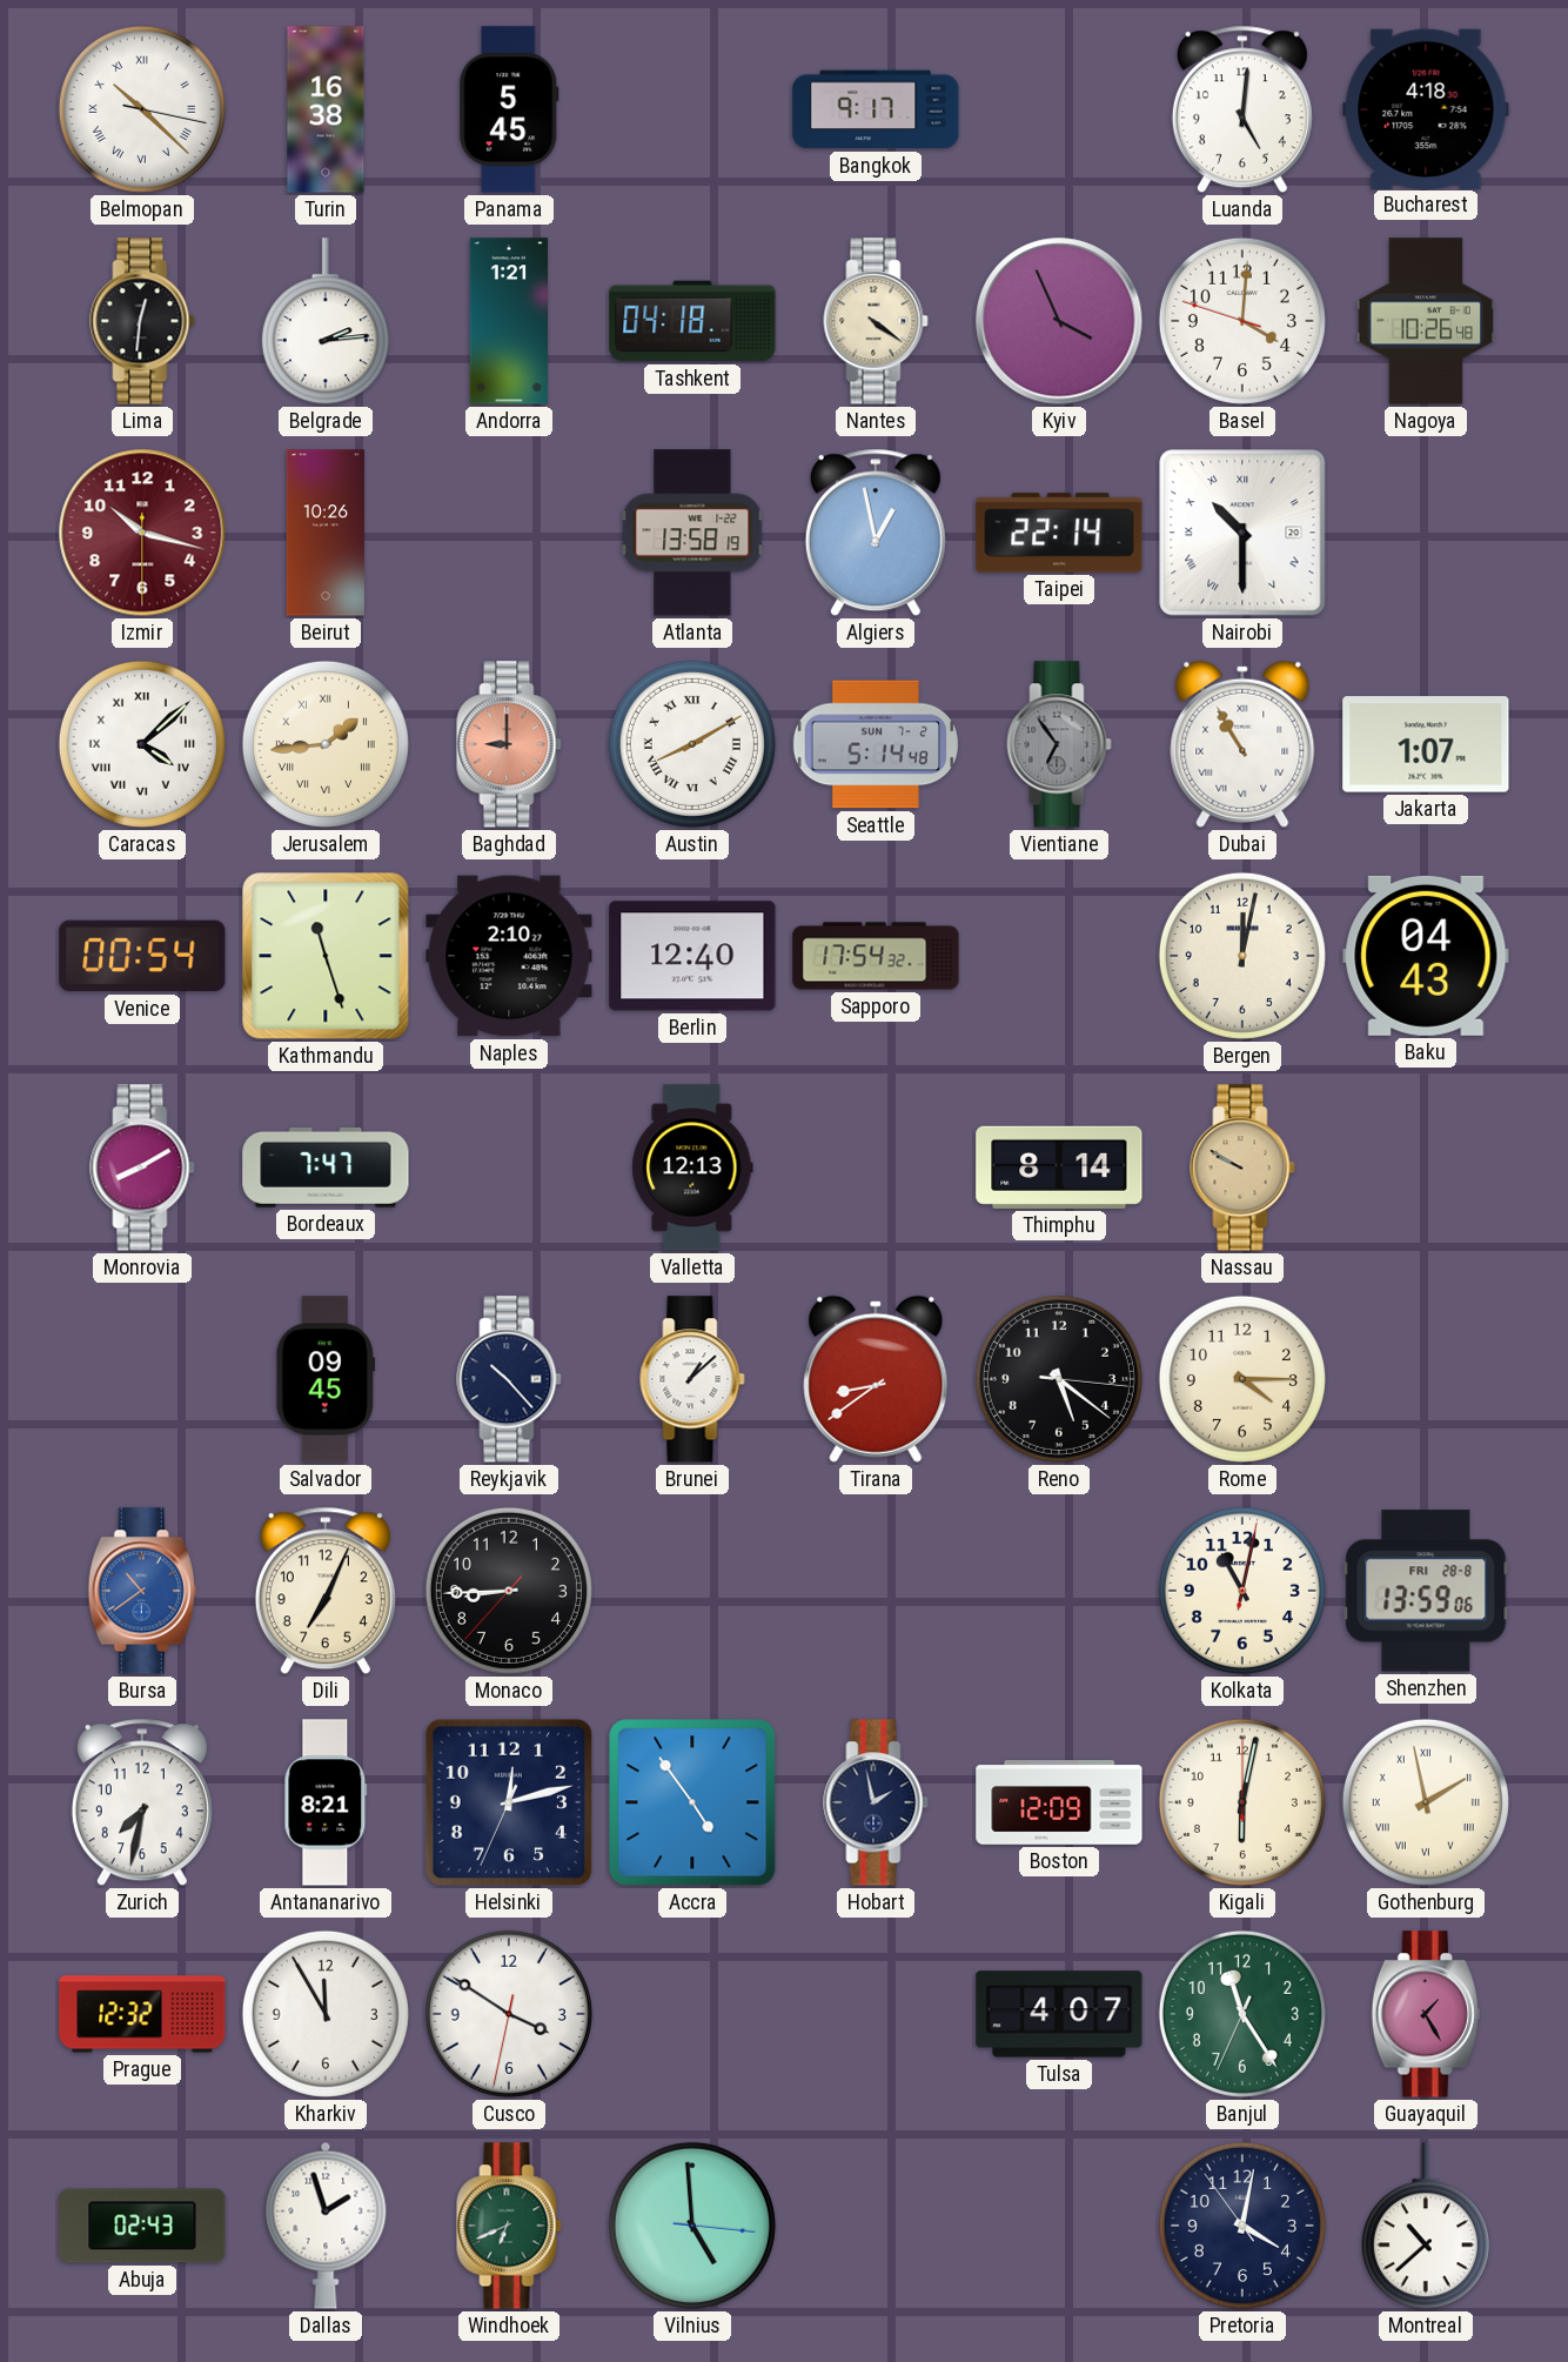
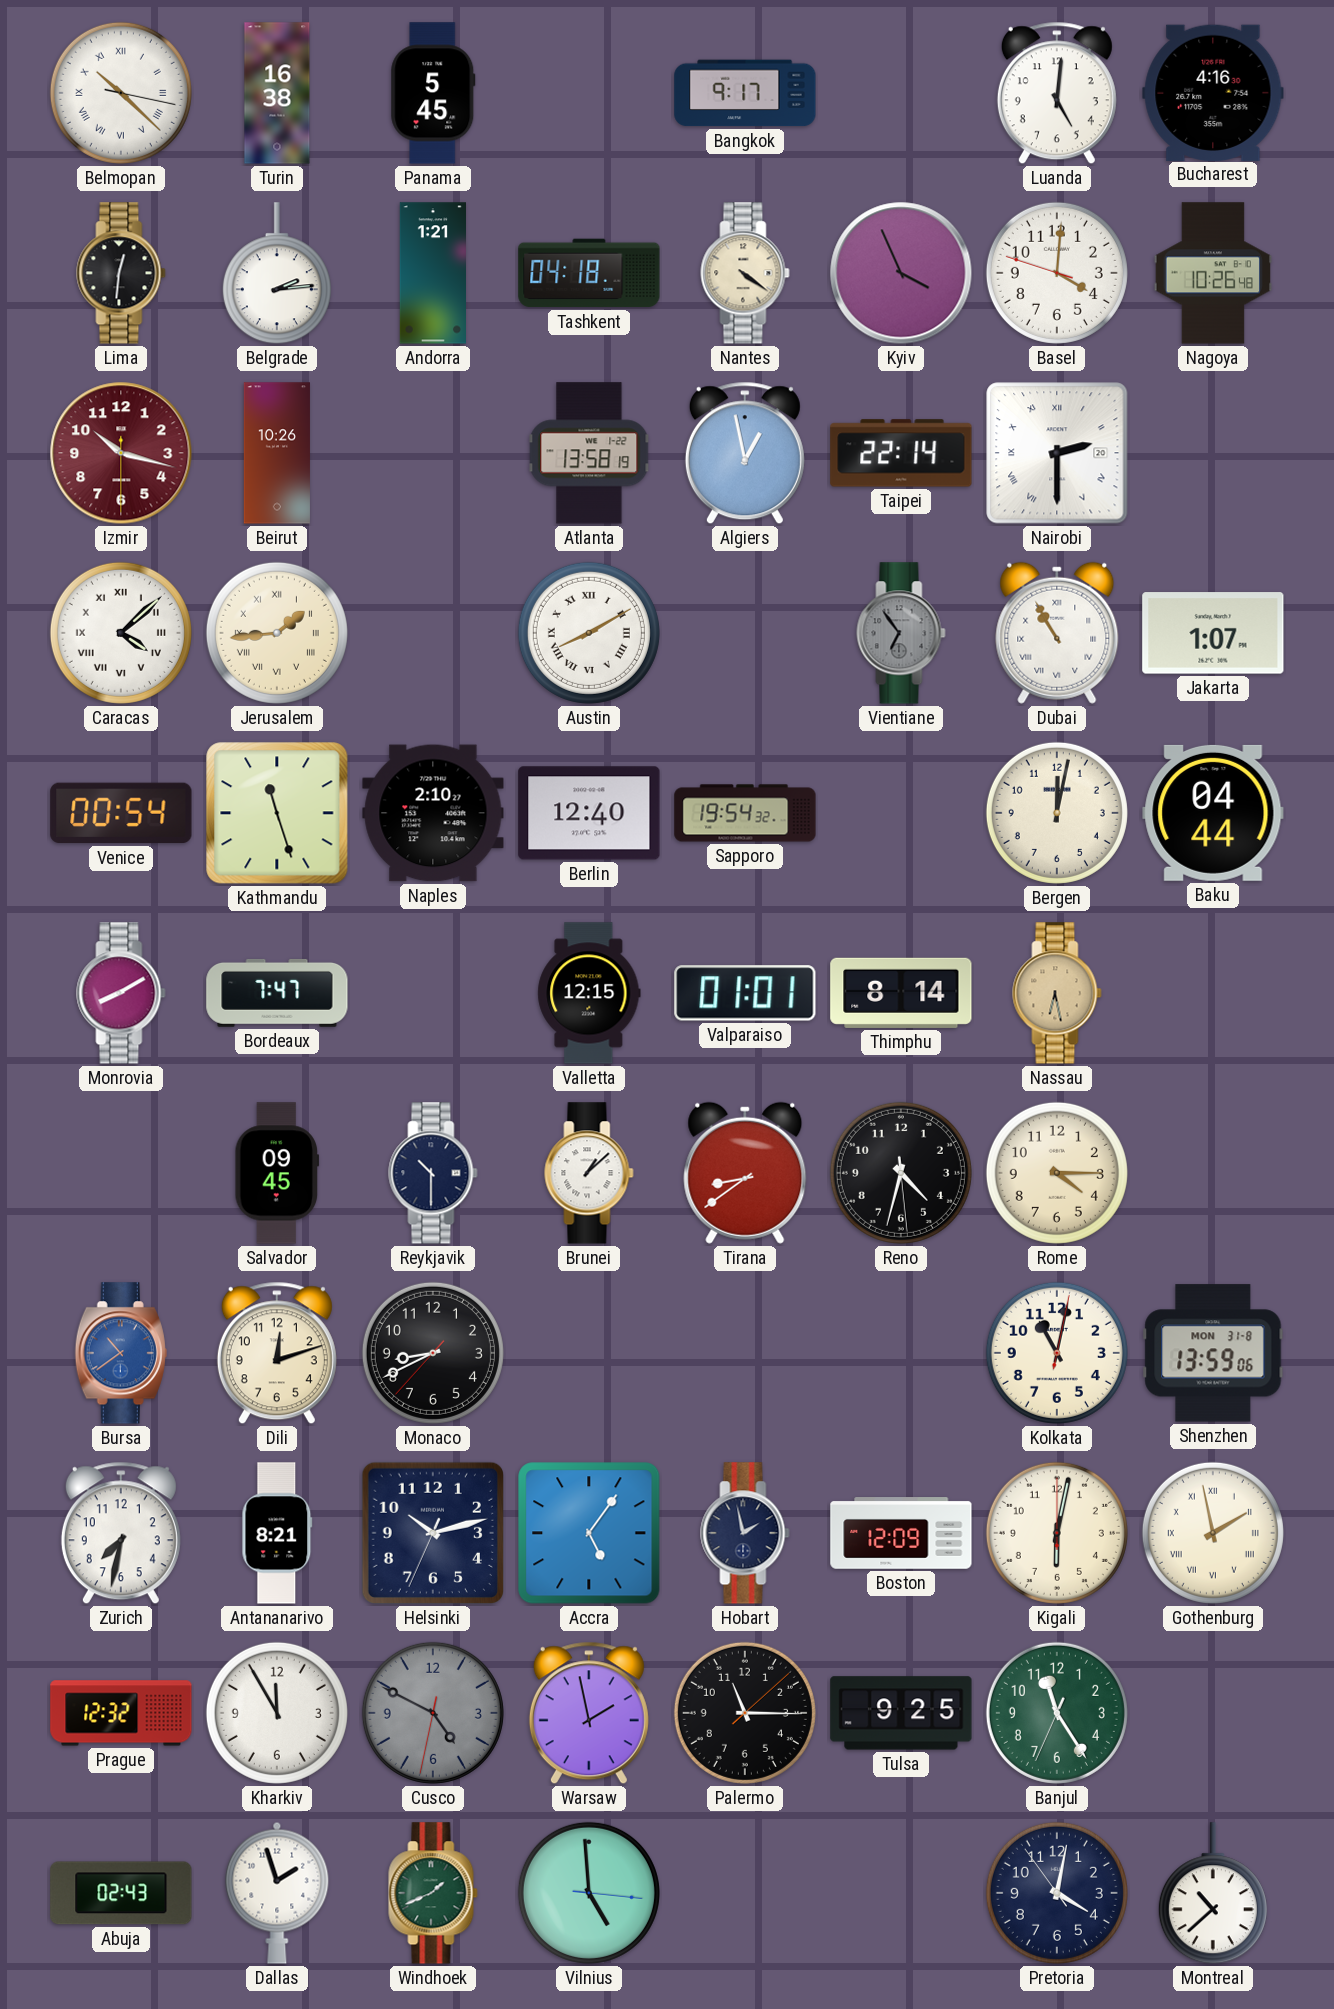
Bucharest: 4:18 -> 4:16 (1213, 92)
Nairobi: 10:30 -> 2:30 (1057, 453)
Baghdad: 9:00 -> none (509, 744)
Seattle: 5:14 -> none (876, 744)
Sapporo: 17:54 -> 19:54 (745, 813)
Baku: 04:43 -> 04:44 (1213, 813)
Valletta: 12:13 -> 12:15 (589, 993)
Valparaiso: none -> 01:01 (745, 993)
Nassau: 9:50 -> 6:28 (1057, 993)
Reykjavik: 10:23 -> 10:30 (433, 1173)
Reno: 5:21 -> 4:32 (901, 1173)
Dili: 7:04 -> 12:12 (277, 1353)
Monaco: 8:44 -> 8:40 (433, 1353)
Shenzhen date: FRI 28-8 -> MON 31-8 (1213, 1353)
Helsinki: 12:12 -> 10:12 (433, 1533)
Accra: 4:54 -> 5:06 (589, 1533)
Cusco: 3:50 -> 4:49 (433, 1713)
Cusco dial: white -> grey (433, 1713)
Warsaw: none -> 1:58 (589, 1713)
Palermo: none -> 11:15 (745, 1713)
Tulsa: 4:07 -> 9:25 (901, 1713)
Guayaquil: 1:25 -> none (1426, 2014)
Windhoek: 6:41 -> 1:41 (433, 1893)
